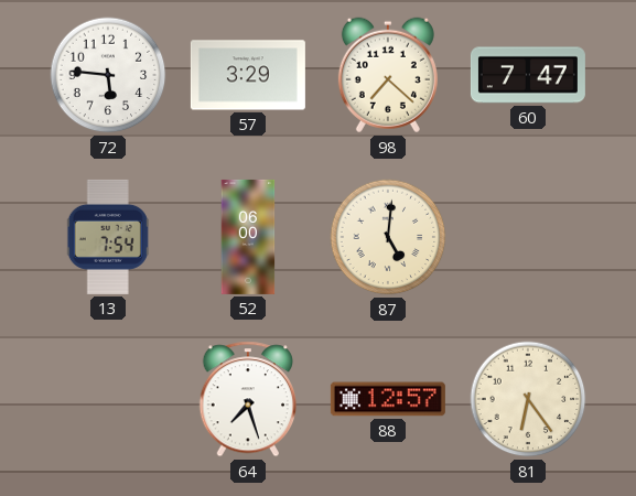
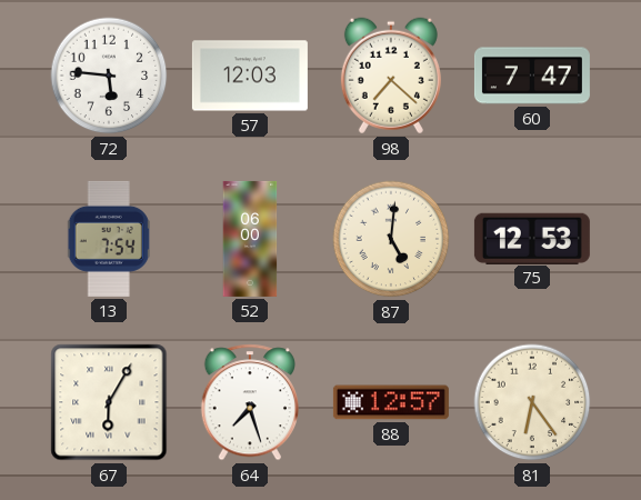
57: 3:29 -> 12:03 (250, 76)
75: none -> 12:53 (532, 238)
67: none -> 6:05 (109, 402)
